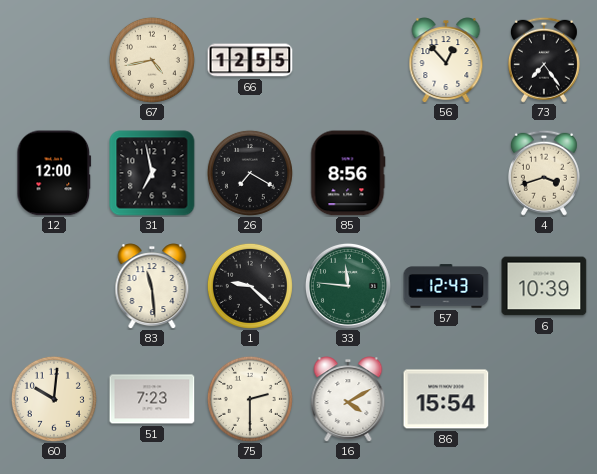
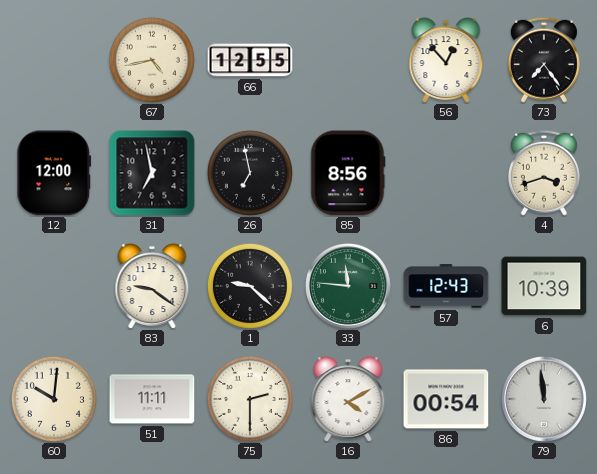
26: 7:20 -> 6:58 (250, 173)
83: 11:29 -> 9:21 (152, 286)
51: 7:23 -> 11:11 (152, 399)
86: 15:54 -> 00:54 (446, 399)
79: none -> 11:59 (544, 399)
